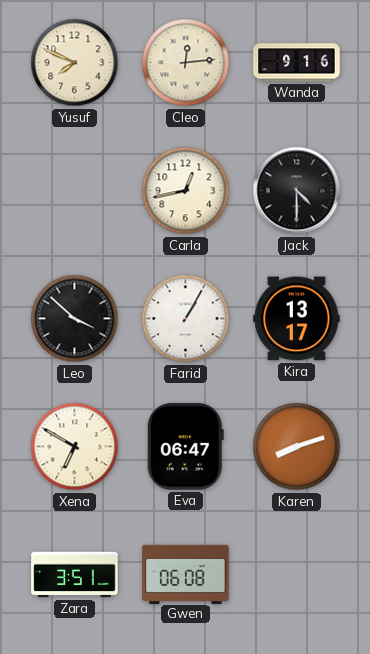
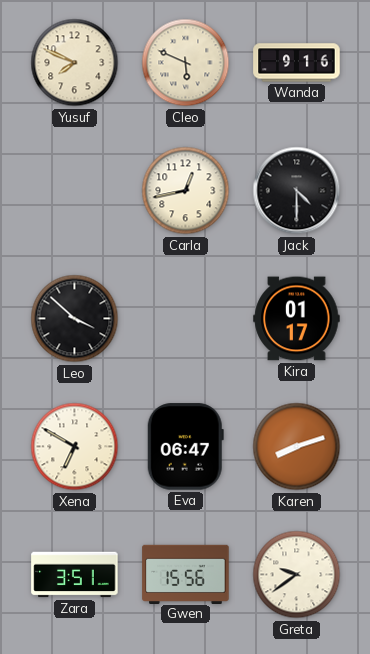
Cleo: 12:14 -> 5:49 (186, 63)
Farid: 1:05 -> none (186, 319)
Kira: 13:17 -> 01:17 (297, 319)
Gwen: 06:08 -> 15:56 (186, 574)
Greta: none -> 9:39 (297, 575)
